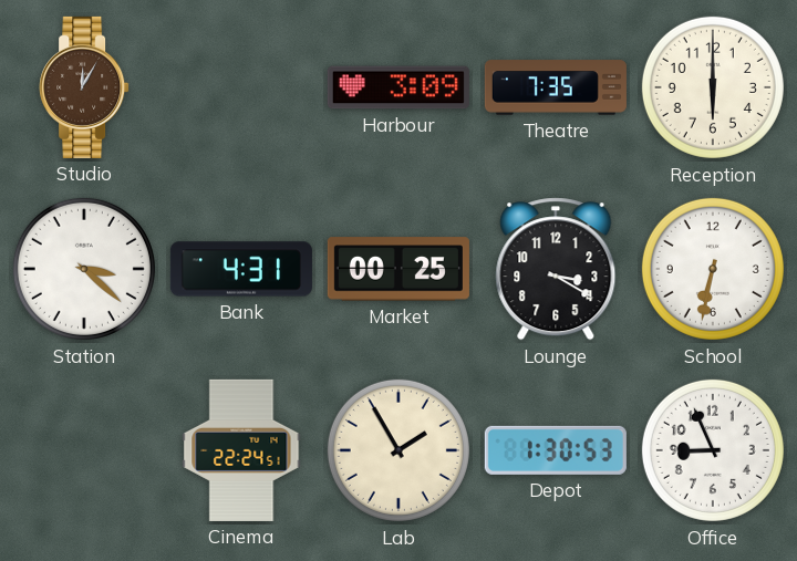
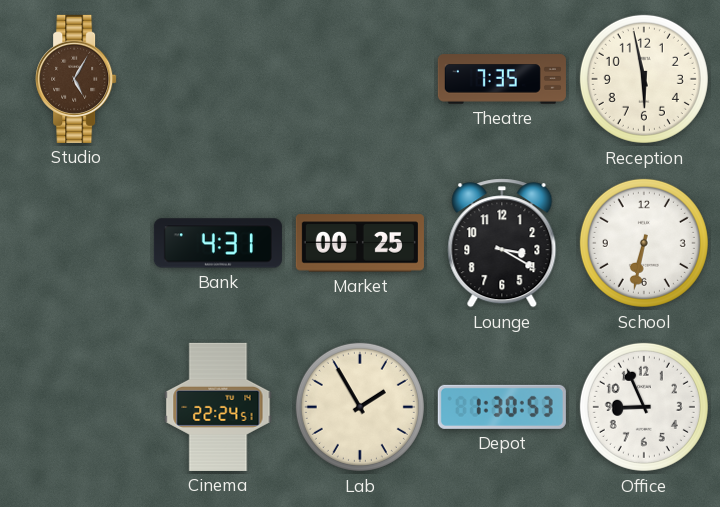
Studio: 12:05 -> 5:05 (76, 79)
Harbour: 3:09 -> none (398, 87)
Reception: 6:00 -> 5:58 (644, 79)
Station: 3:22 -> none (84, 269)
